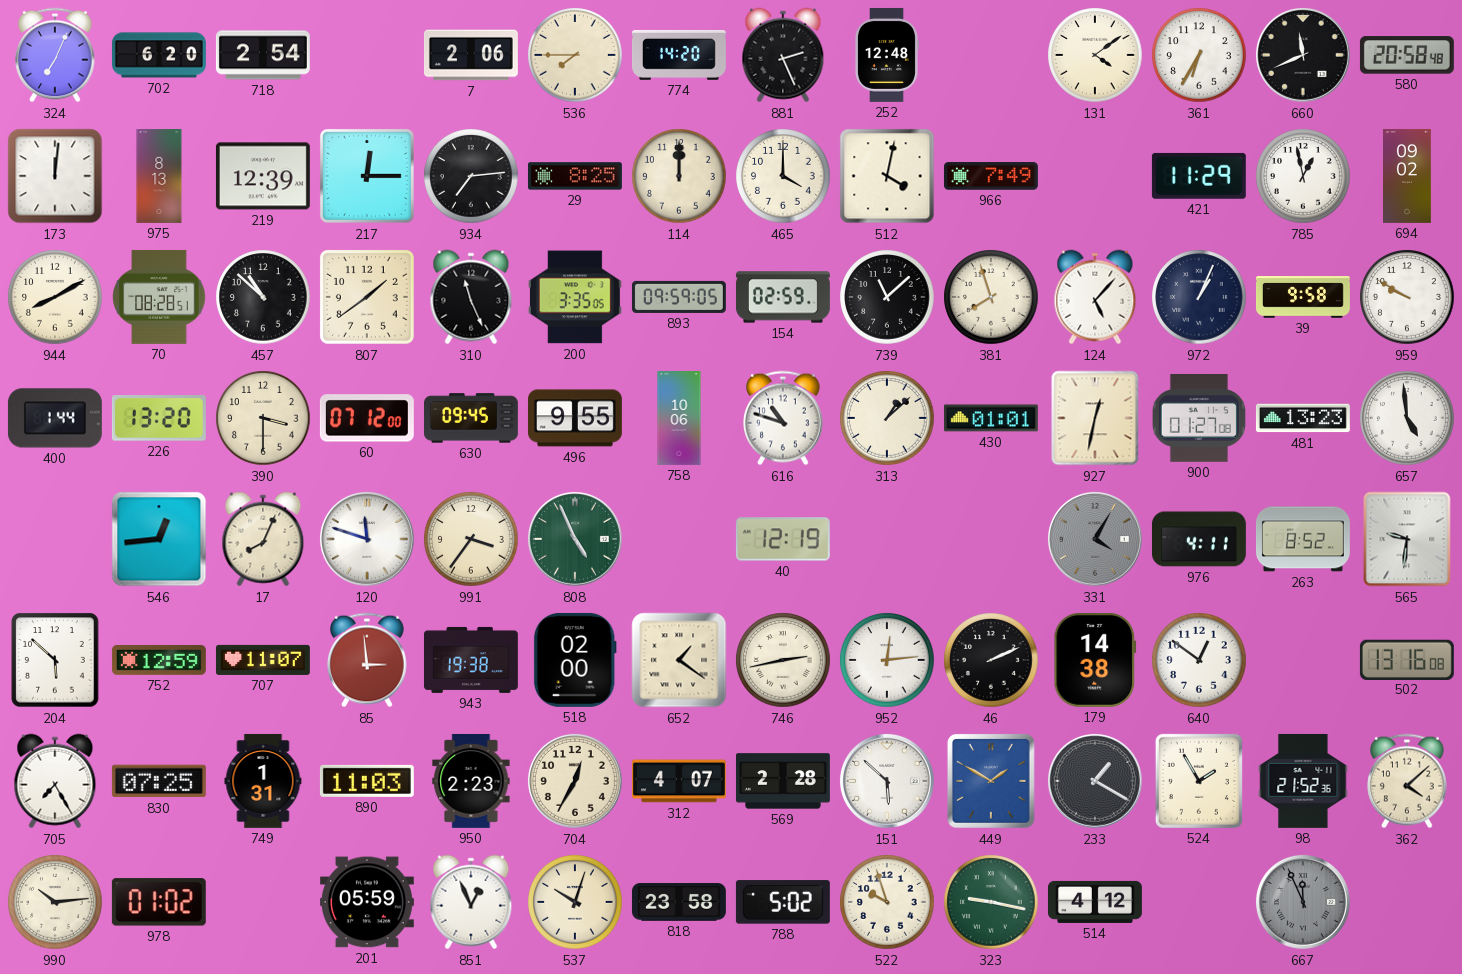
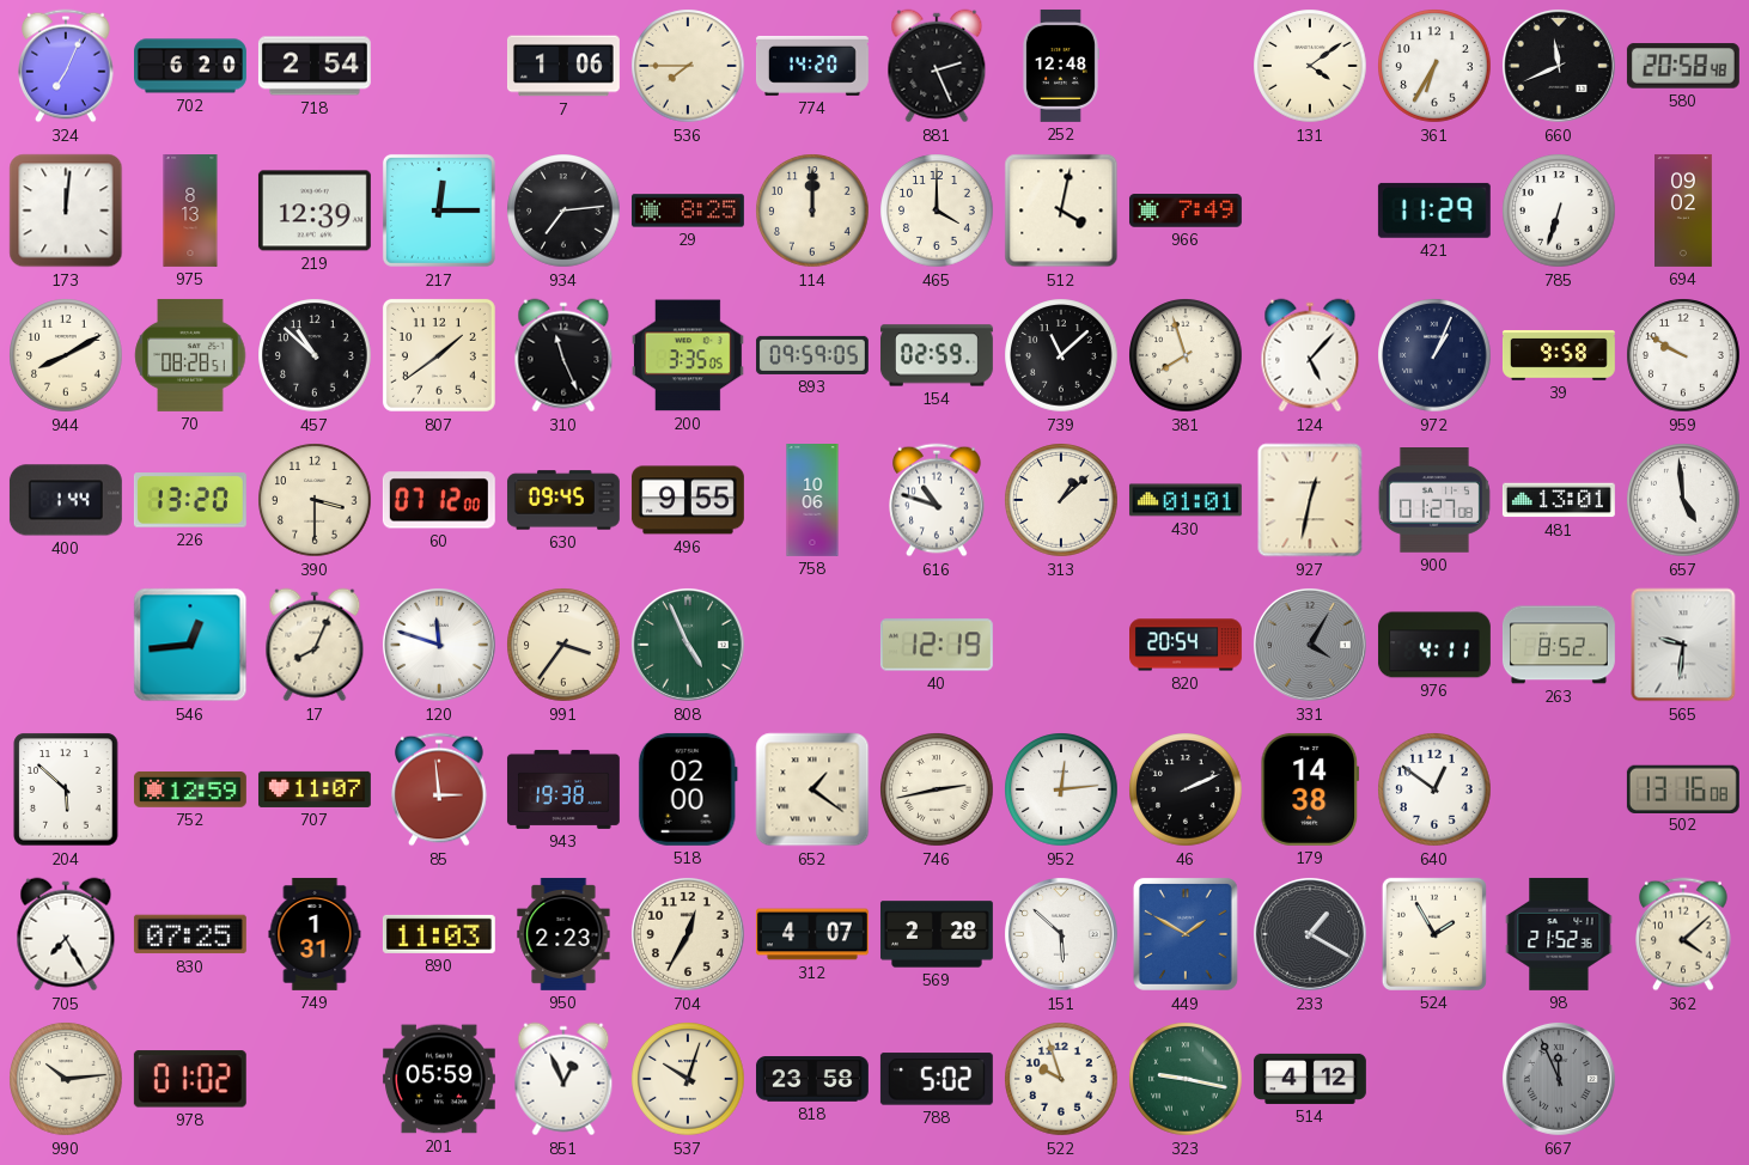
7: 2:06 -> 1:06 (563, 66)
785: 12:58 -> 6:33 (1559, 211)
481: 13:23 -> 13:01 (1559, 500)
820: none -> 20:54 (1187, 645)
